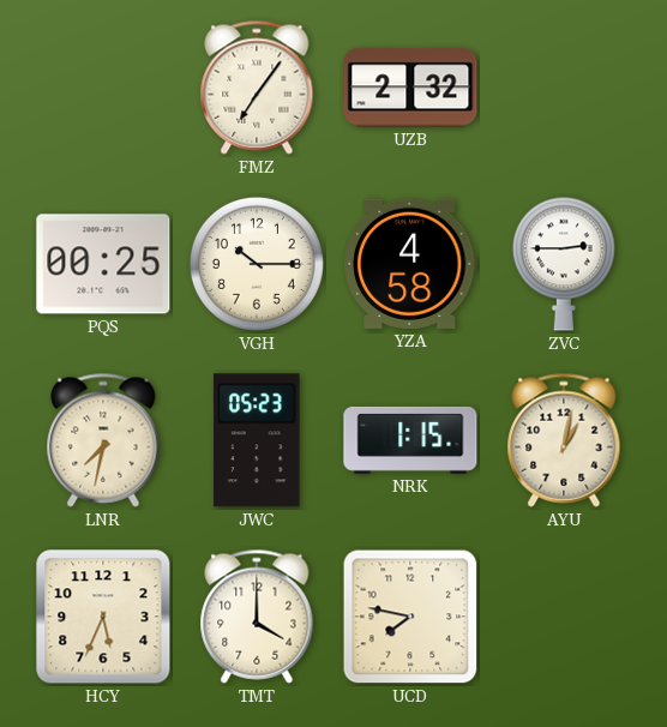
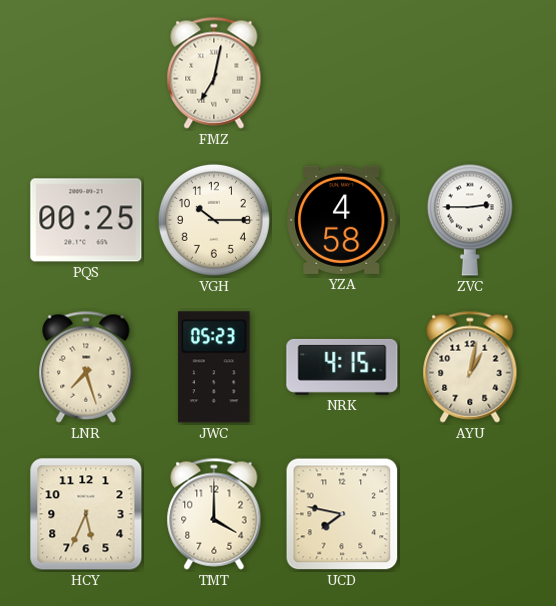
FMZ: 7:06 -> 7:02 (214, 73)
UZB: 2:32 -> none (410, 88)
LNR: 7:32 -> 7:27 (86, 367)
NRK: 1:15 -> 4:15 (342, 367)
